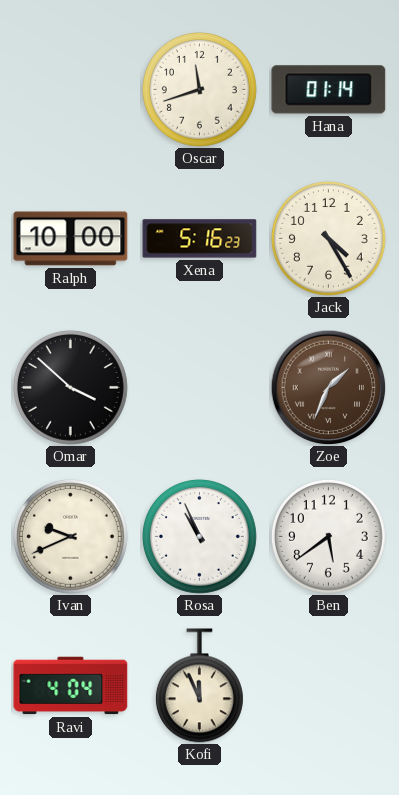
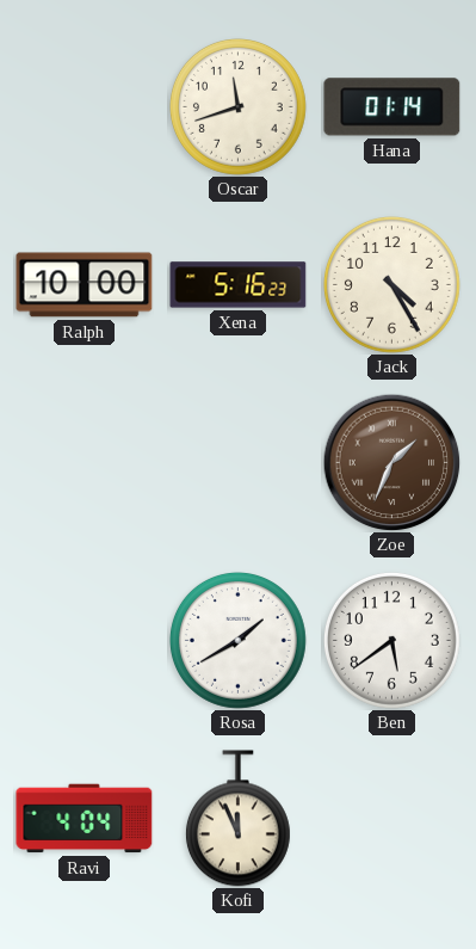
Omar: 3:52 -> none (70, 387)
Ivan: 9:41 -> none (70, 536)
Rosa: 10:56 -> 1:40 (237, 640)
